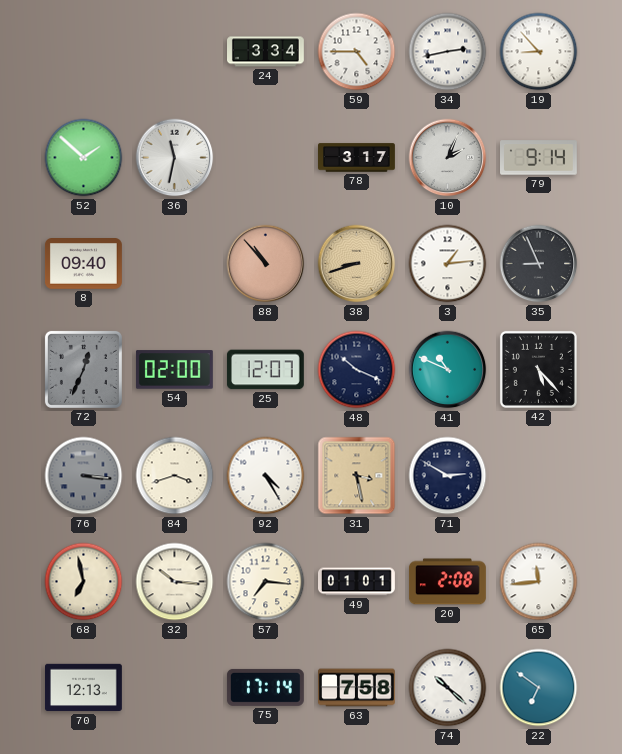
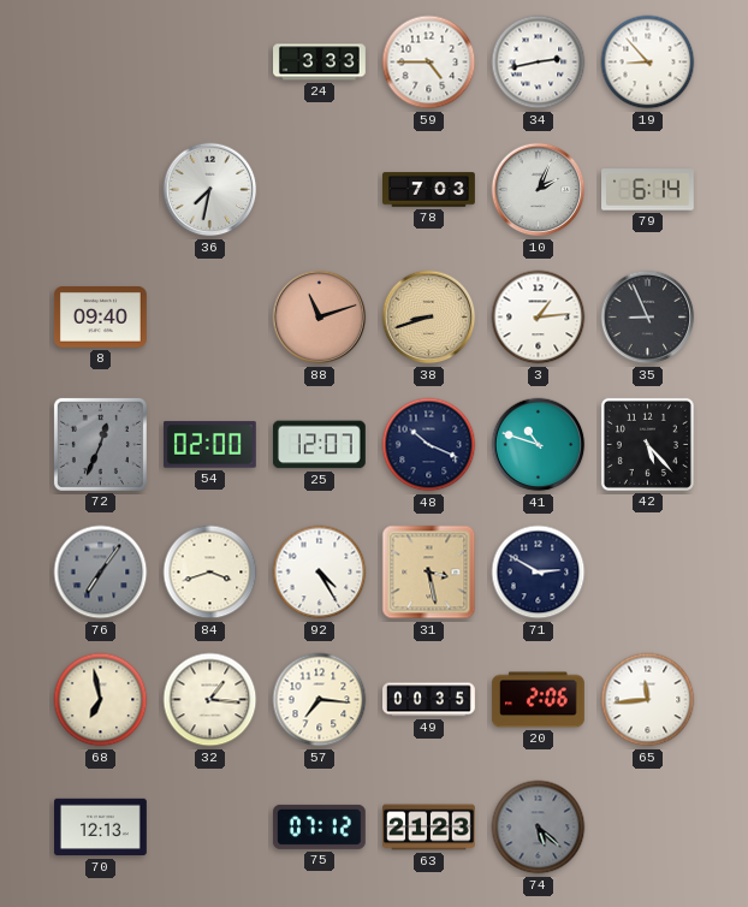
24: 3:34 -> 3:33 (320, 63)
52: 1:52 -> none (84, 158)
36: 11:32 -> 7:32 (210, 190)
78: 3:17 -> 7:03 (429, 190)
79: 9:14 -> 6:14 (648, 190)
88: 10:53 -> 11:12 (320, 318)
41: 10:49 -> 10:48 (539, 445)
76: 3:16 -> 7:06 (101, 573)
32: 10:16 -> 1:16 (210, 700)
49: 01:01 -> 00:35 (429, 700)
20: 2:08 -> 2:06 (538, 700)
75: 17:14 -> 07:12 (319, 826)
63: 7:58 -> 21:23 (429, 828)
74: 10:22 -> 5:22 (539, 828)
74 dial: white -> grey (539, 828)
22: 6:51 -> none (539, 688)
